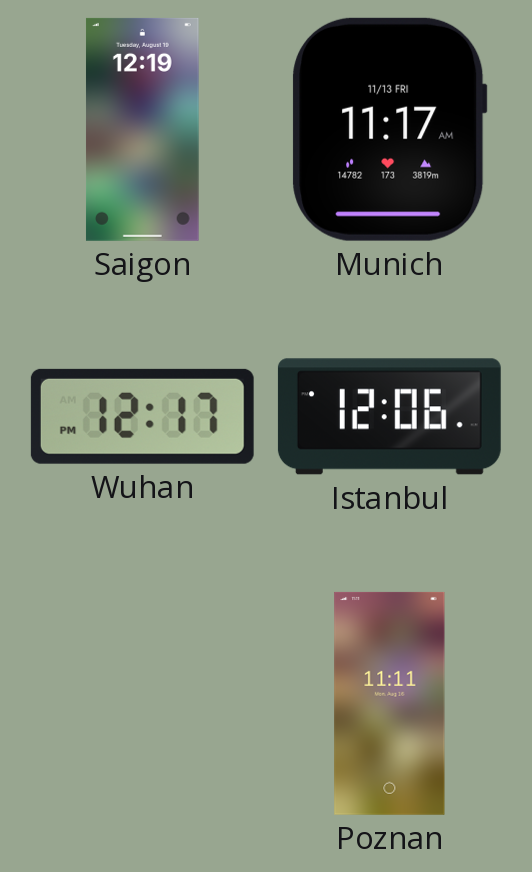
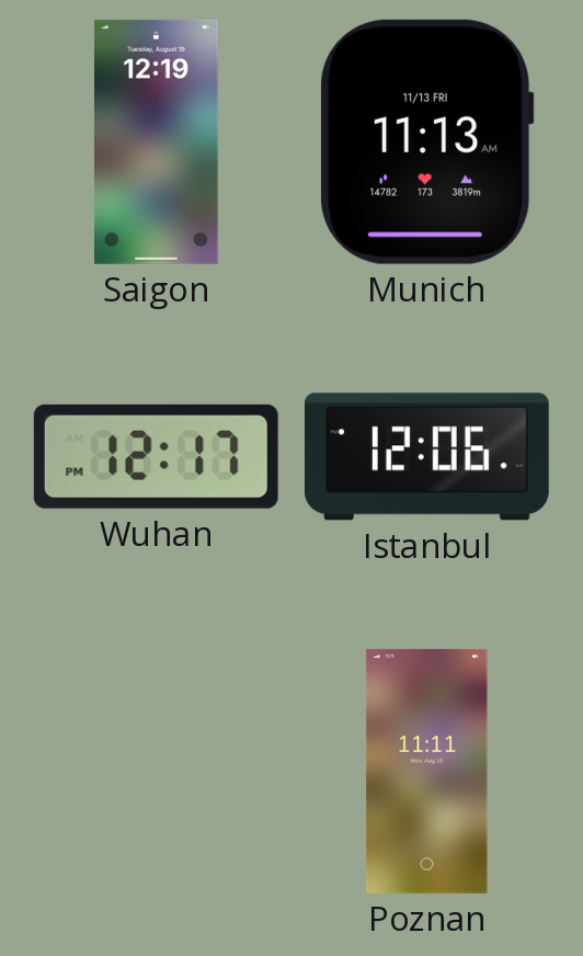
Munich: 11:17 -> 11:13 (427, 141)
